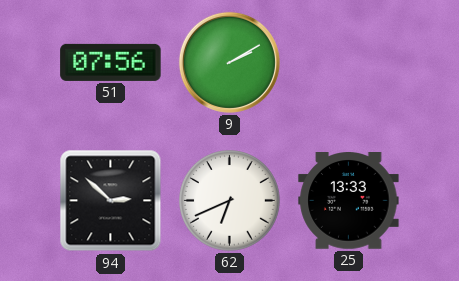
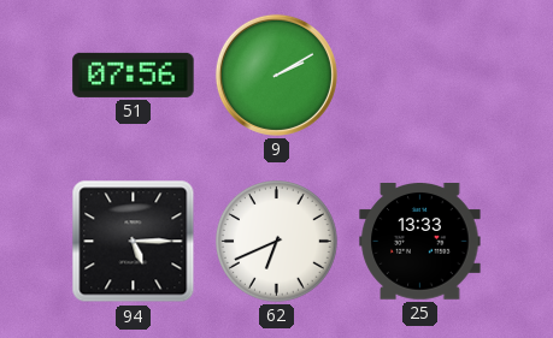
94: 2:52 -> 5:15 (134, 242)
